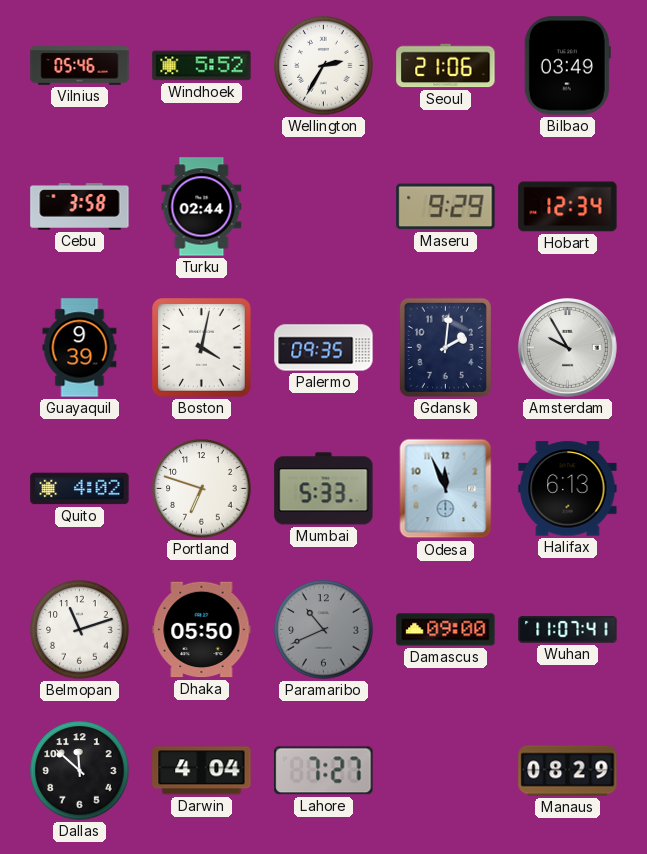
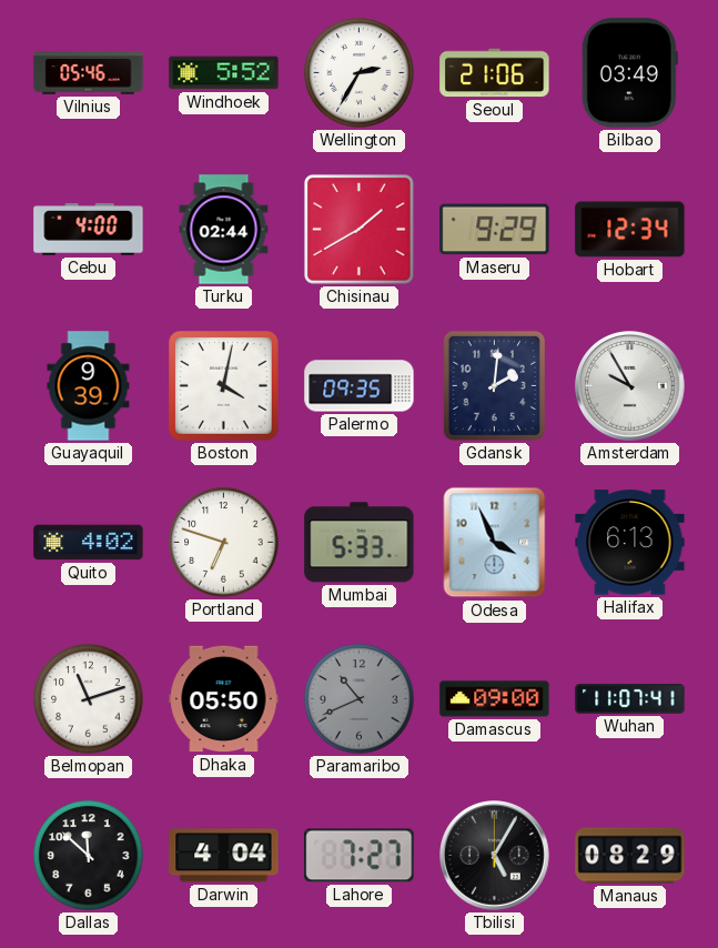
Cebu: 3:58 -> 4:00 (89, 230)
Chisinau: none -> 1:40 (358, 229)
Odesa: 11:56 -> 3:56 (495, 543)
Tbilisi: none -> 5:05 (495, 856)
